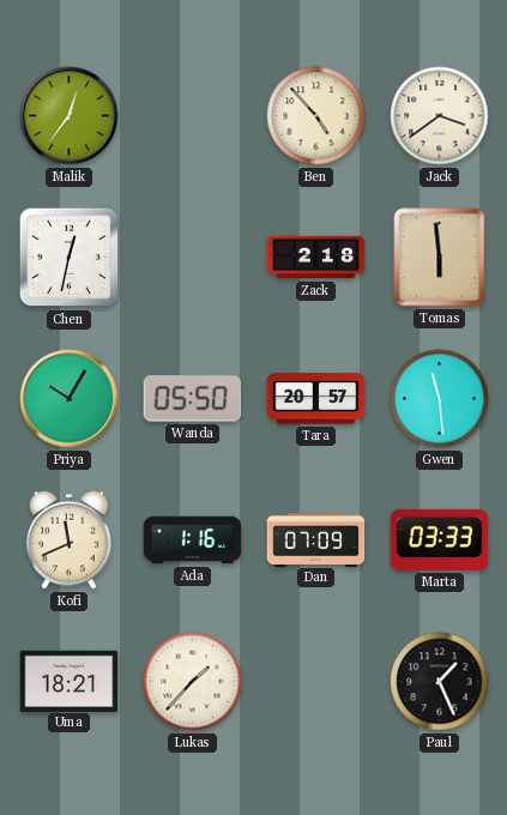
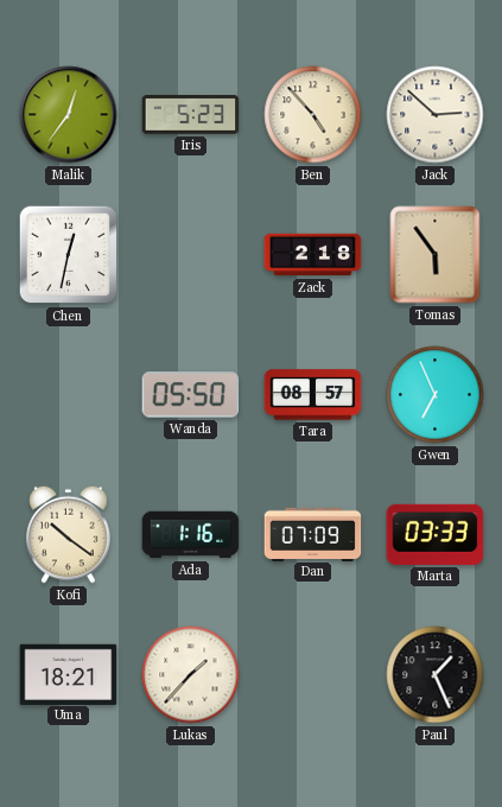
Iris: none -> 5:23 (191, 115)
Jack: 3:39 -> 2:52 (436, 115)
Tomas: 5:59 -> 5:54 (436, 255)
Priya: 10:05 -> none (70, 399)
Tara: 20:57 -> 08:57 (313, 395)
Gwen: 11:29 -> 6:56 (436, 395)
Kofi: 11:41 -> 10:21 (69, 534)
